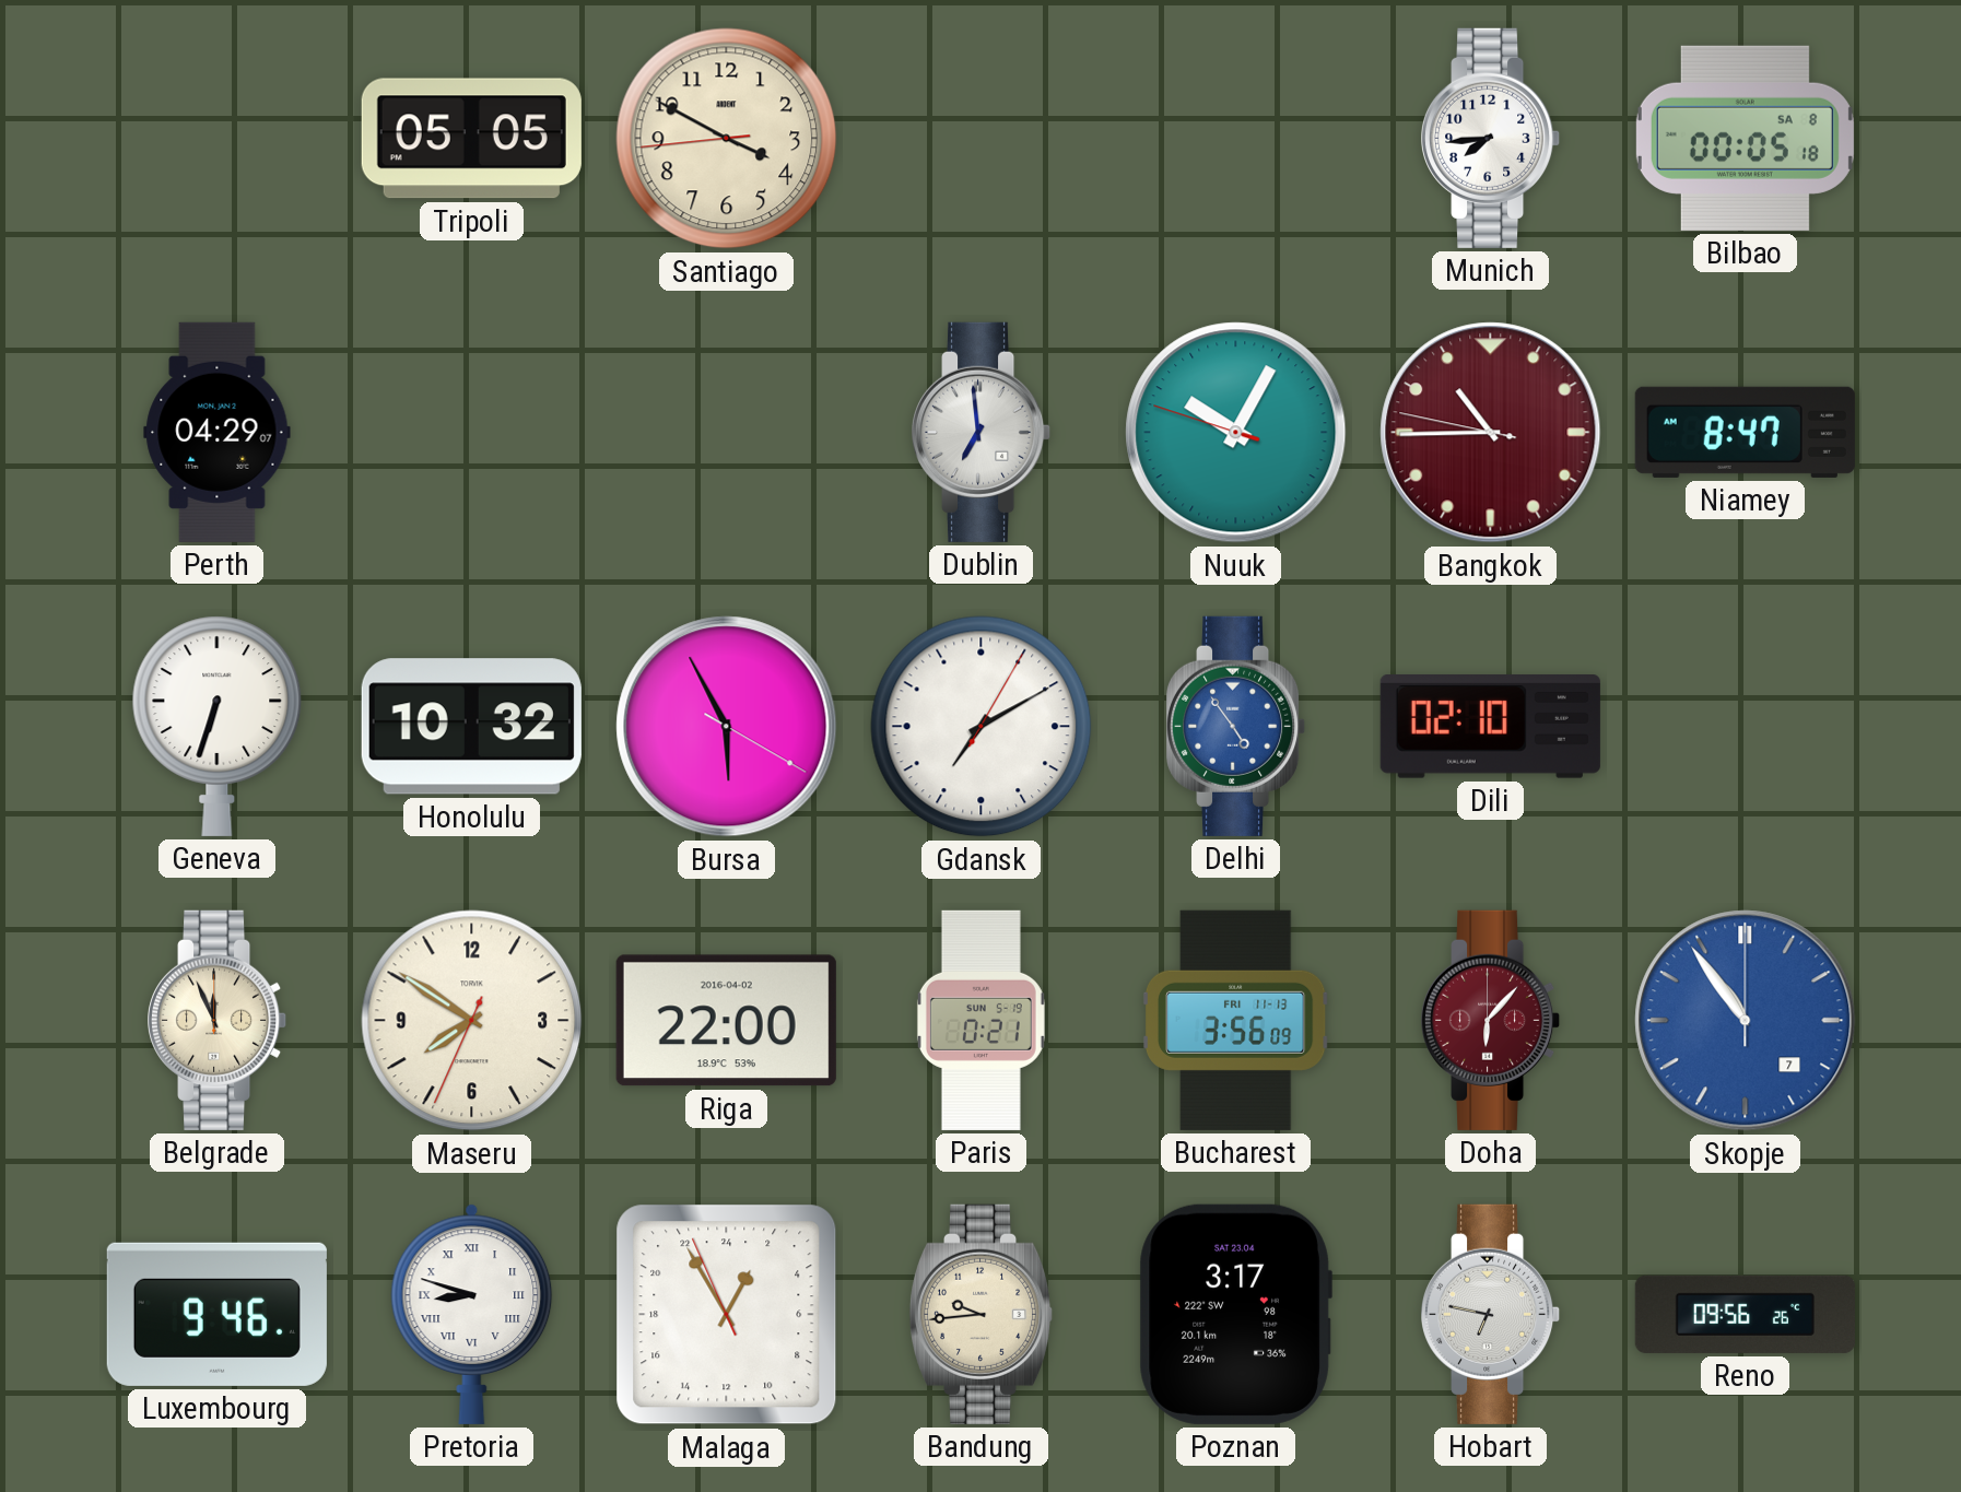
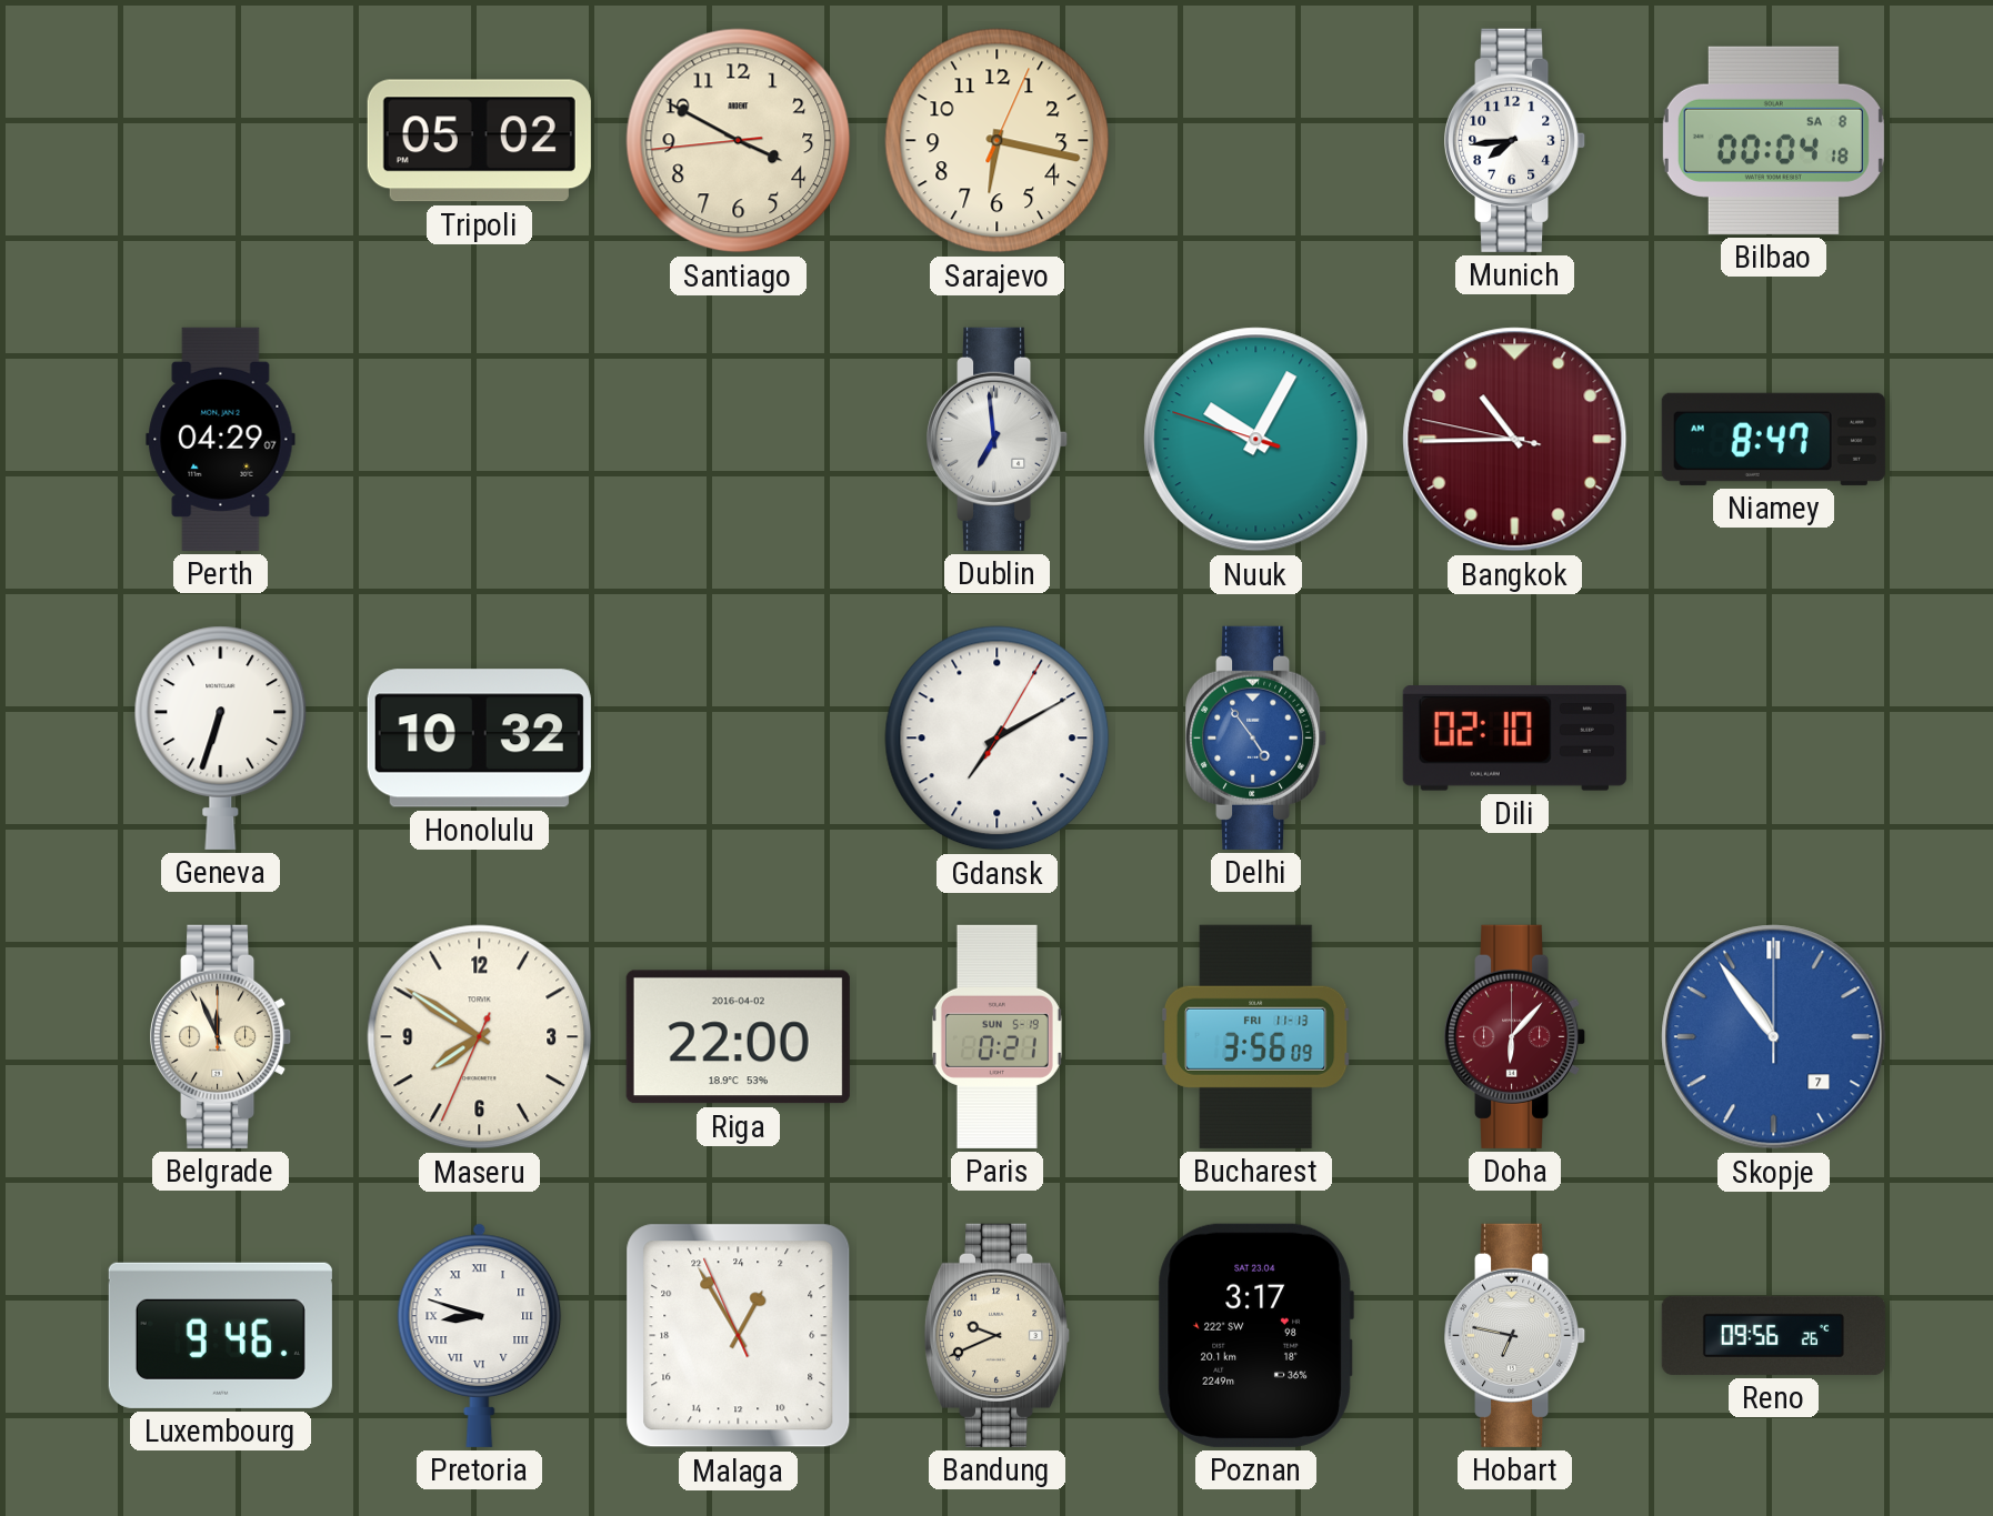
Tripoli: 05:05 -> 05:02 (479, 141)
Sarajevo: none -> 6:17 (998, 141)
Bilbao: 00:05 -> 00:04 (1773, 140)
Bursa: 5:55 -> none (727, 727)
Bandung: 9:44 -> 9:41 (998, 1335)
